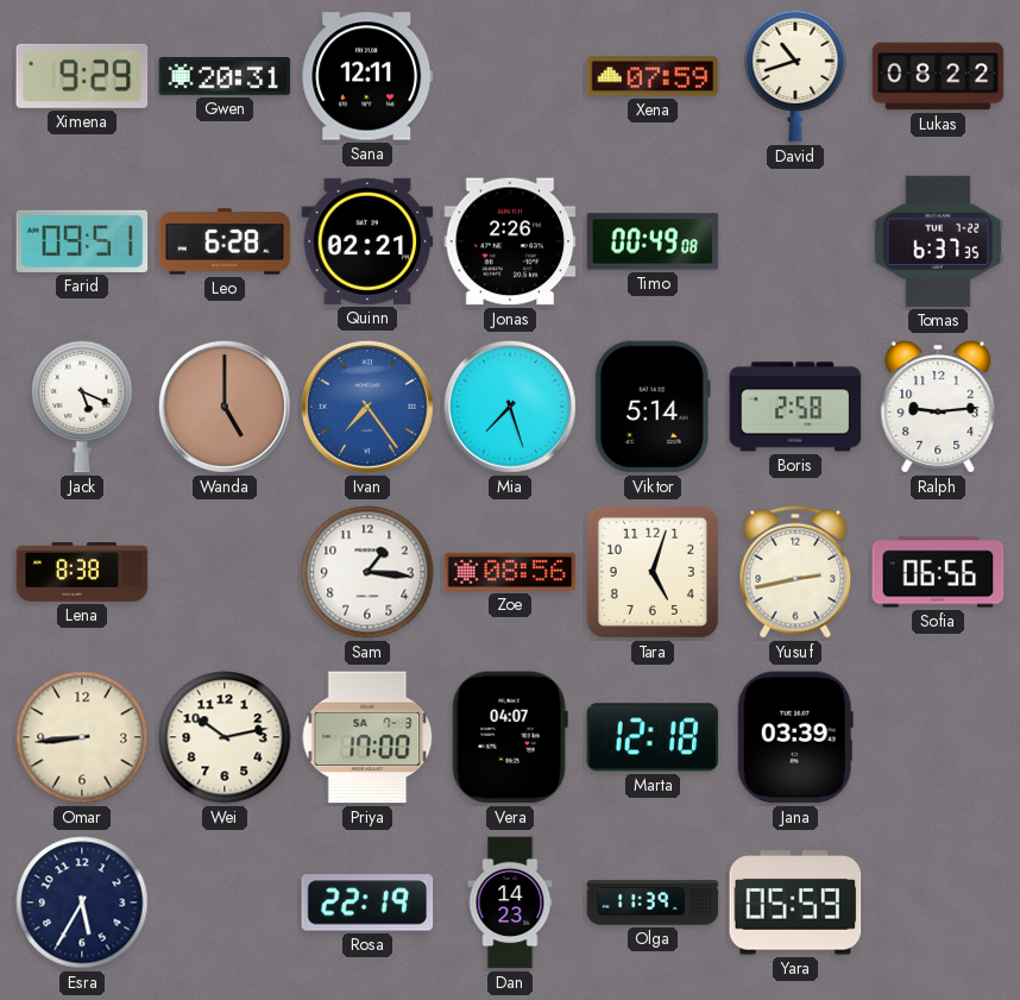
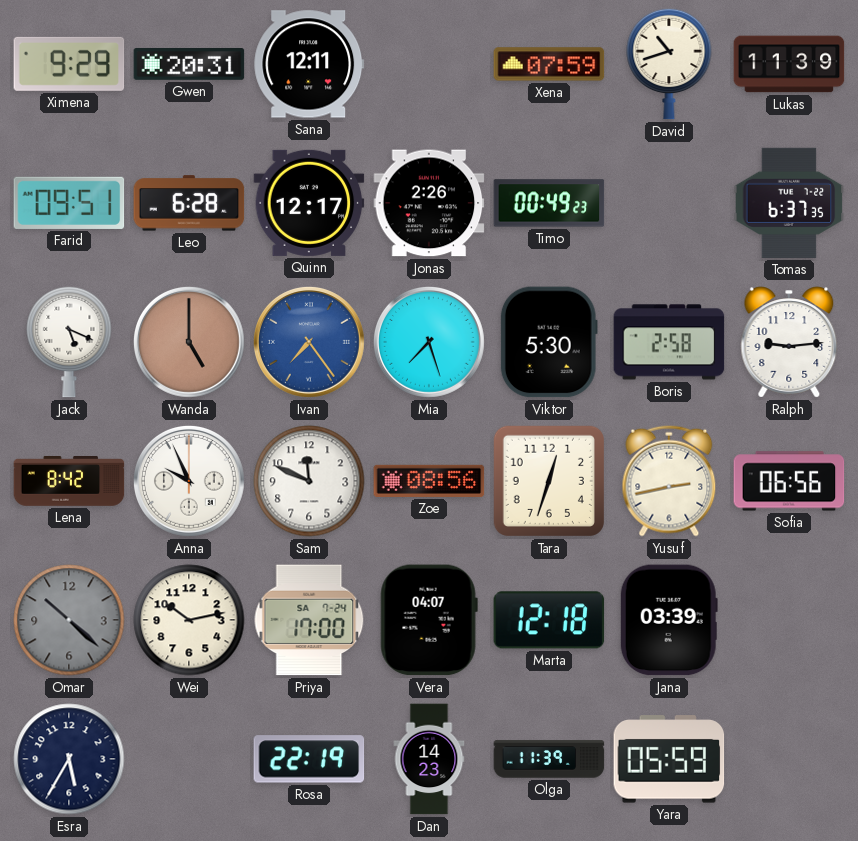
Lukas: 08:22 -> 11:39 (789, 64)
Quinn: 02:21 -> 12:17 (309, 203)
Timo: 00:49:08 -> 00:49:23 (549, 203)
Viktor: 5:14 -> 5:30 (549, 342)
Lena: 8:38 -> 8:42 (69, 481)
Anna: none -> 9:56 (189, 481)
Sam: 1:16 -> 11:49 (309, 481)
Tara: 5:03 -> 12:33 (549, 481)
Omar: 8:44 -> 10:22 (69, 620)
Omar dial: cream -> grey (69, 620)
Priya date: SA 7-3 -> SA 7-24 (309, 620)
